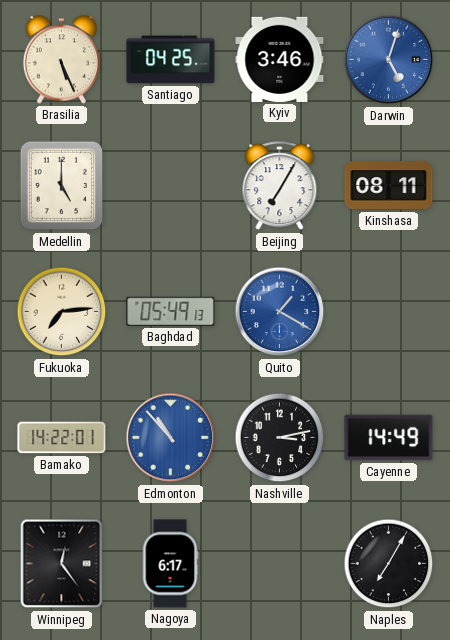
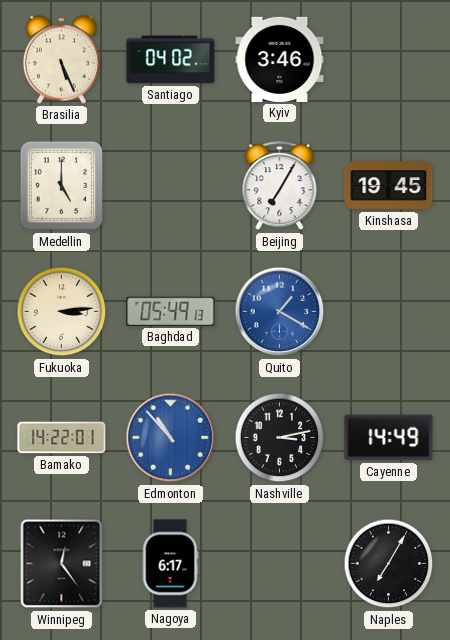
Santiago: 04:25 -> 04:02 (171, 60)
Darwin: 5:03 -> none (389, 60)
Kinshasa: 08:11 -> 19:45 (389, 186)
Fukuoka: 7:14 -> 3:14 (62, 312)
